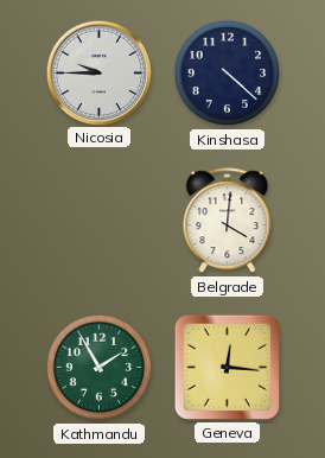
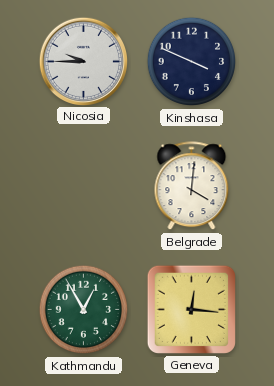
Kinshasa: 4:22 -> 3:49 (192, 62)
Kathmandu: 1:55 -> 12:55 (84, 310)
